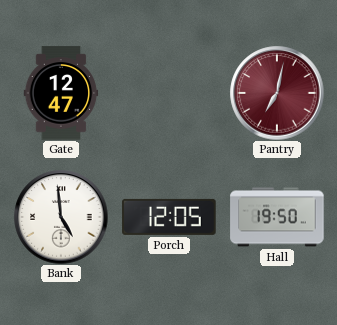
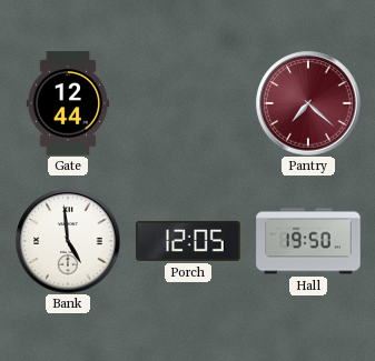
Gate: 12:47 -> 12:44 (68, 103)
Pantry: 7:02 -> 7:22 (308, 103)
